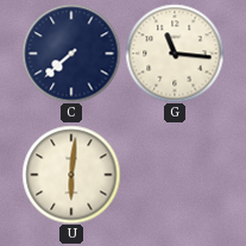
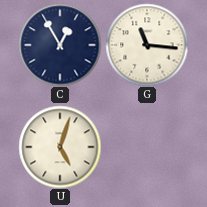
C: 7:38 -> 12:55 (60, 45)
U: 6:01 -> 5:03 (60, 147)
